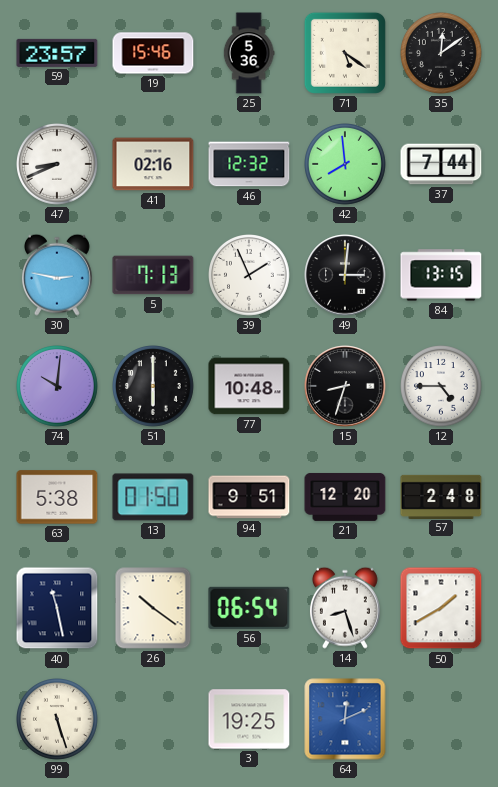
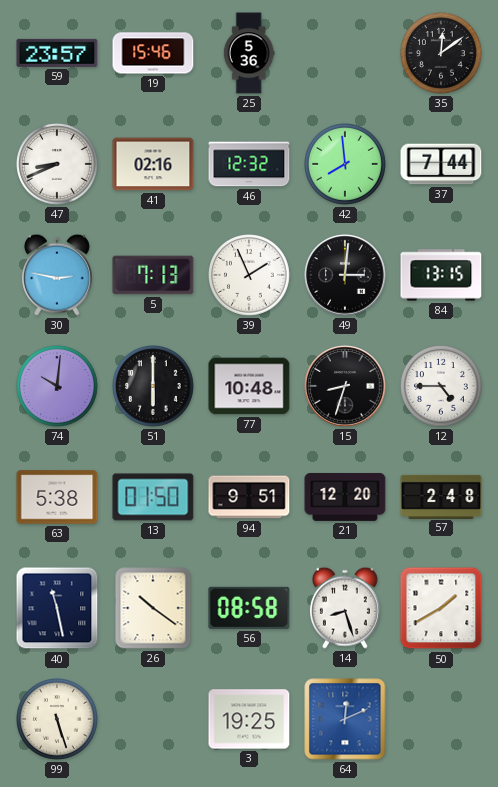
71: 5:21 -> none (345, 53)
56: 06:54 -> 08:58 (249, 608)
